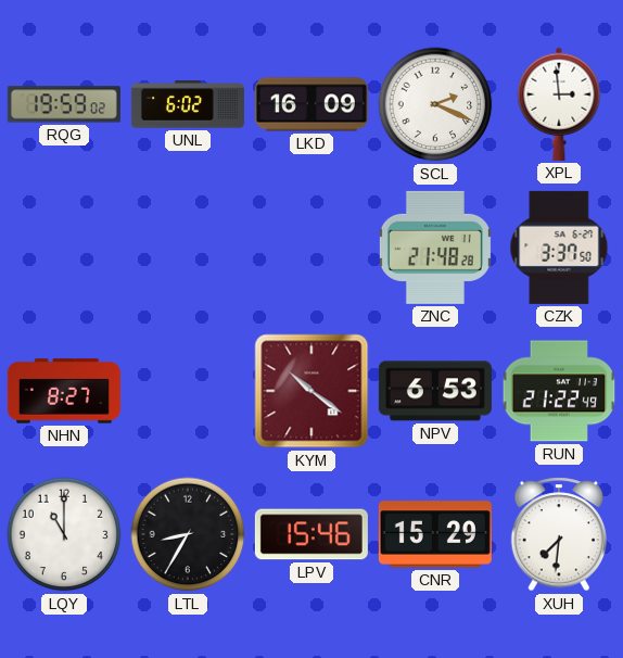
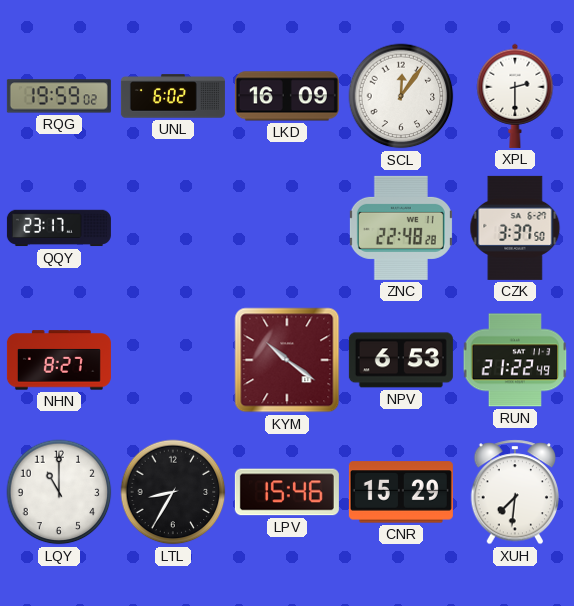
SCL: 2:19 -> 12:06 (401, 96)
XPL: 2:59 -> 2:30 (515, 96)
QQY: none -> 23:17 (59, 228)
ZNC: 21:48 -> 22:48 (401, 228)
